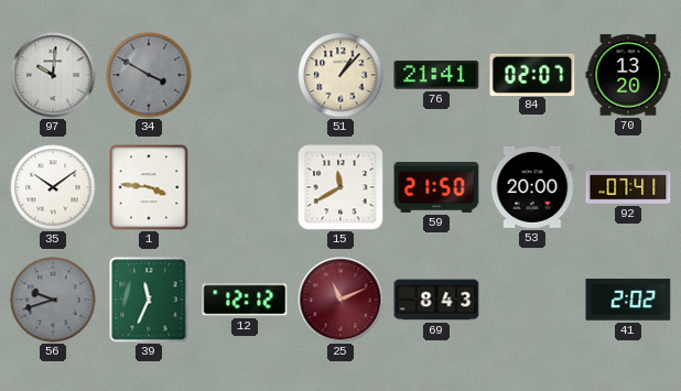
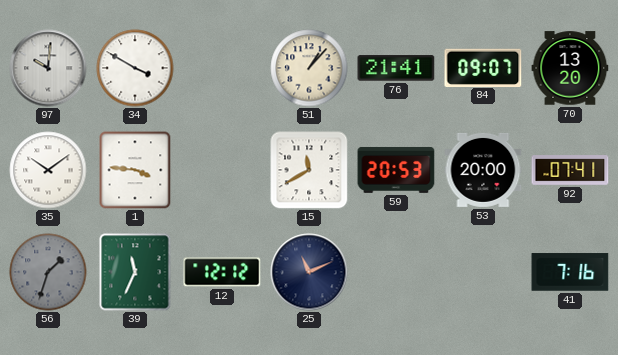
34 dial: grey -> white (135, 68)
84: 02:07 -> 09:07 (483, 67)
59: 21:50 -> 20:53 (396, 170)
56: 9:42 -> 1:33 (48, 272)
25 dial: burgundy -> navy (309, 272)
69: 8:43 -> none (436, 300)
41: 2:02 -> 7:16 (570, 272)
